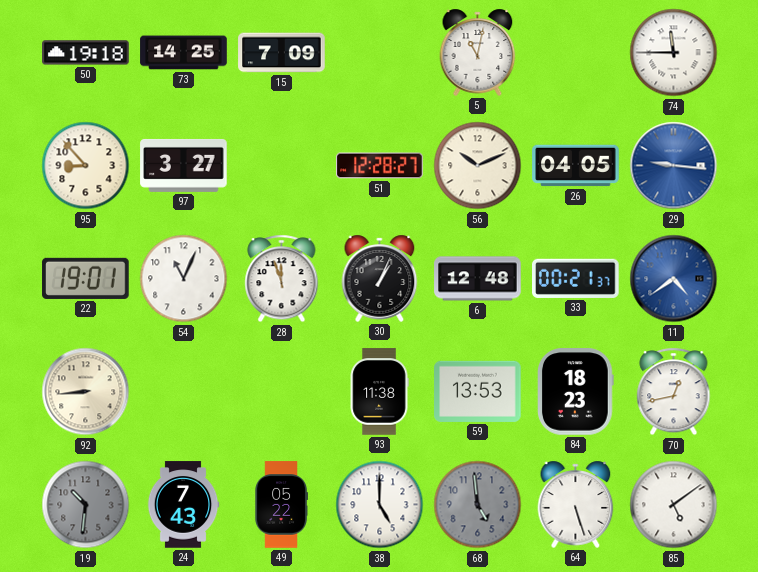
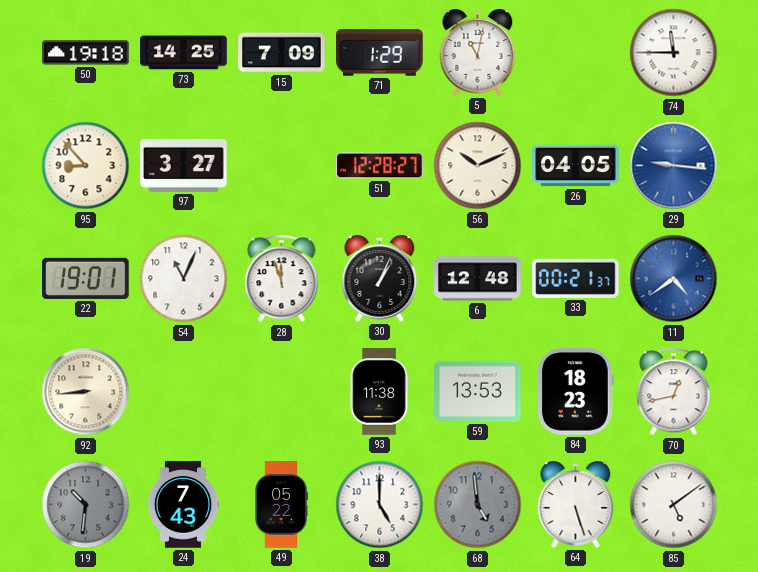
71: none -> 1:29 (380, 53)
